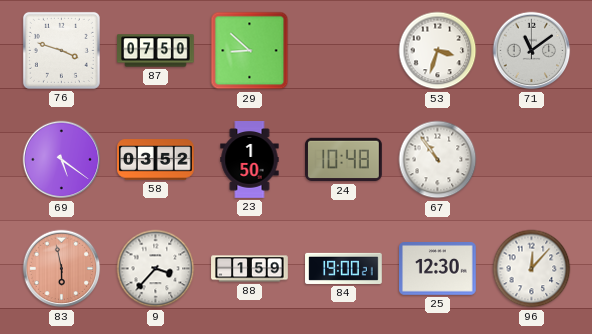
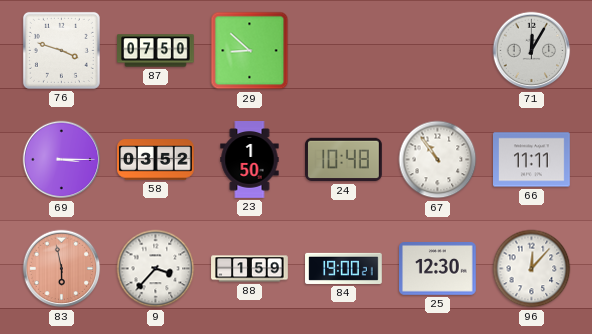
53: 3:33 -> none (438, 51)
71: 11:09 -> 12:05 (532, 51)
69: 5:21 -> 3:15 (62, 160)
66: none -> 11:11 (532, 160)
